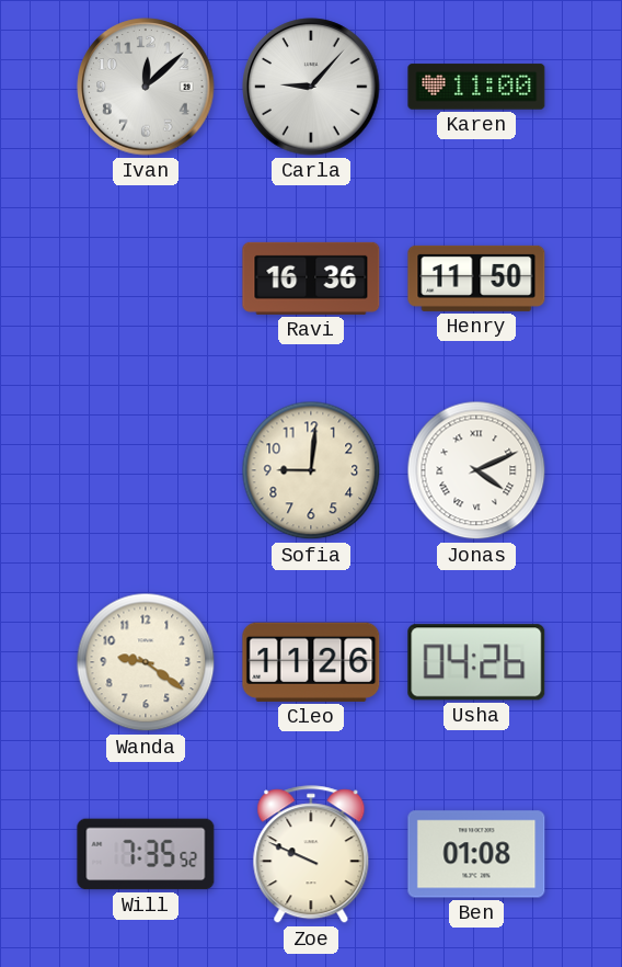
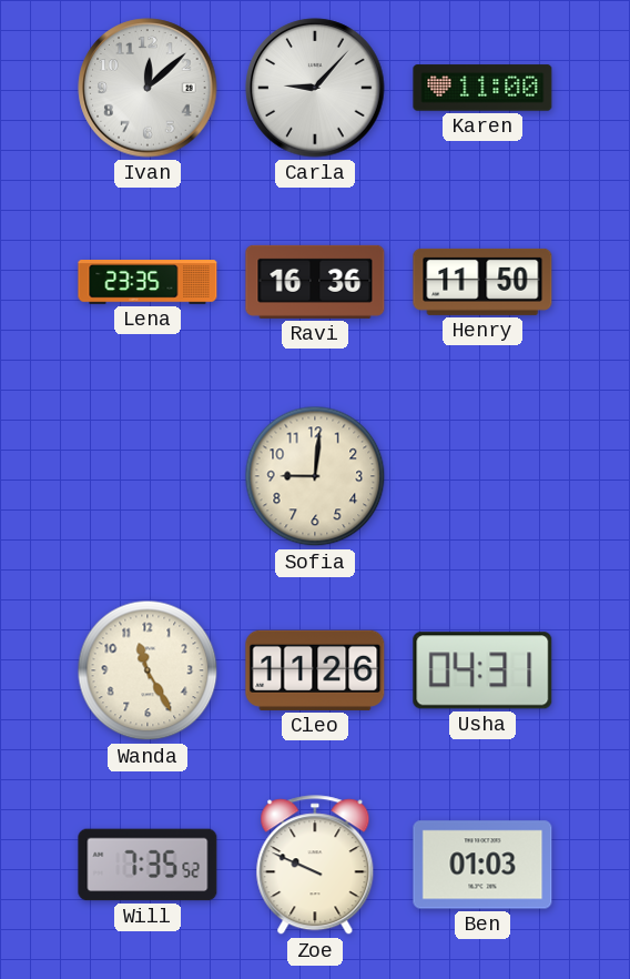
Lena: none -> 23:35 (148, 283)
Jonas: 4:11 -> none (476, 470)
Wanda: 9:21 -> 11:25 (148, 670)
Usha: 04:26 -> 04:31 (482, 670)
Ben: 01:08 -> 01:03 (482, 865)
